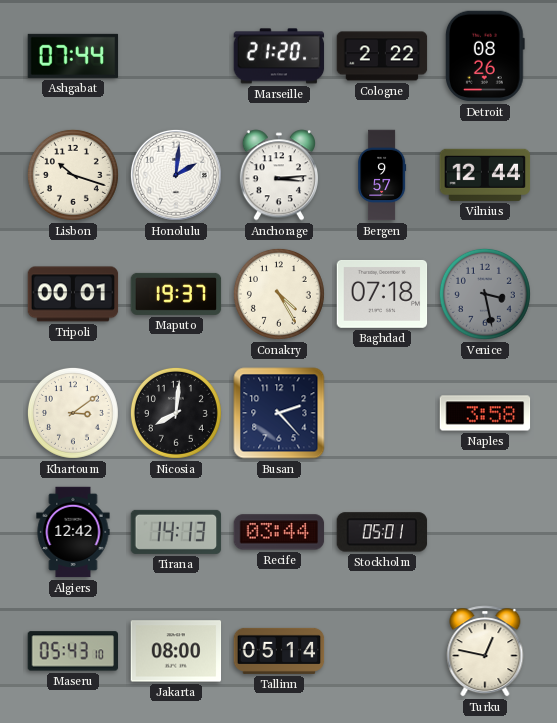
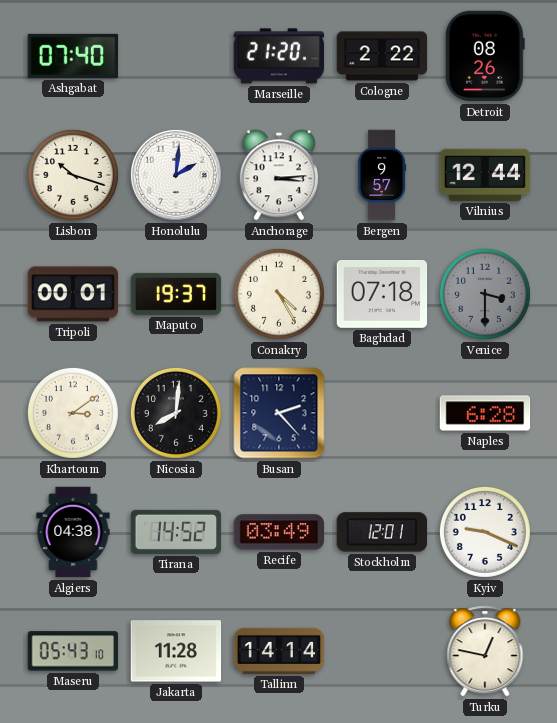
Ashgabat: 07:44 -> 07:40 (73, 56)
Venice: 3:28 -> 3:30 (485, 294)
Naples: 3:58 -> 6:28 (485, 413)
Algiers: 12:42 -> 04:38 (73, 532)
Tirana: 14:13 -> 14:52 (176, 532)
Recife: 03:44 -> 03:49 (279, 532)
Stockholm: 05:01 -> 12:01 (382, 532)
Kyiv: none -> 9:19 (485, 532)
Jakarta: 08:00 -> 11:28 (176, 651)
Tallinn: 05:14 -> 14:14 (279, 651)
